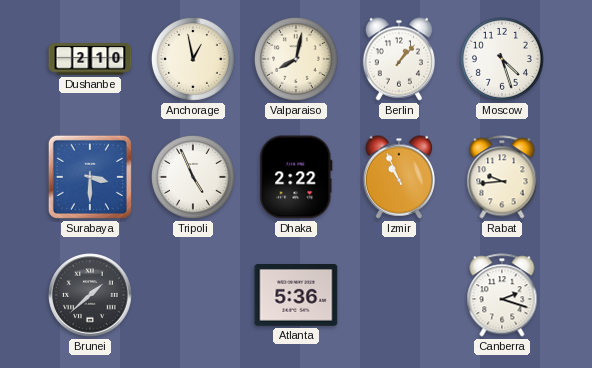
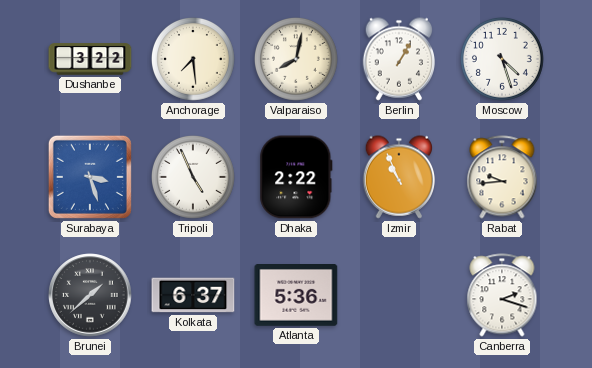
Dushanbe: 2:10 -> 3:22 (90, 59)
Anchorage: 12:58 -> 7:29 (193, 59)
Berlin: 1:07 -> 1:05 (398, 59)
Surabaya: 3:30 -> 3:27 (90, 177)
Kolkata: none -> 6:37 (193, 295)
